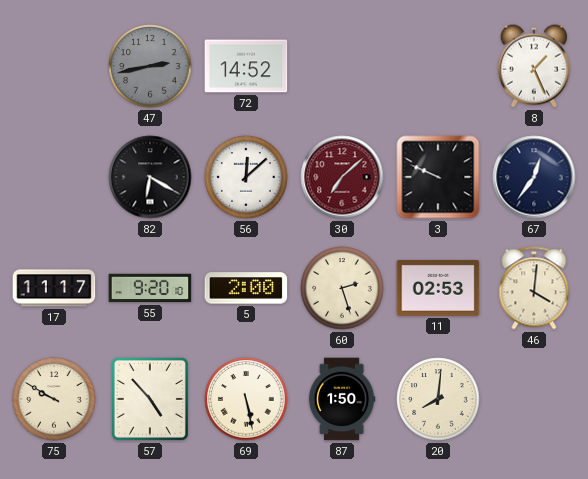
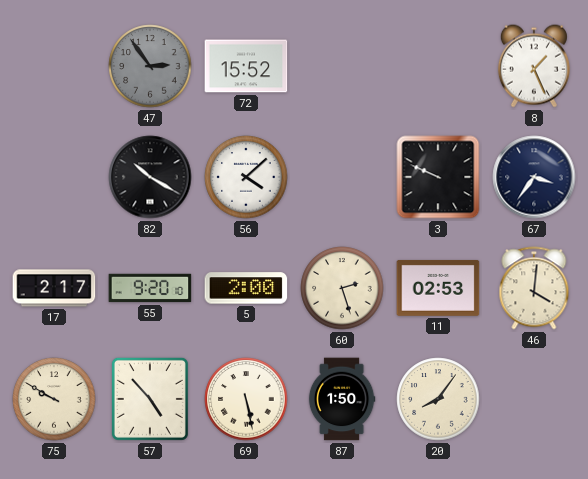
47: 2:43 -> 2:54 (150, 66)
72: 14:52 -> 15:52 (246, 66)
82: 6:20 -> 10:20 (150, 177)
56: 12:08 -> 4:08 (246, 177)
30: 7:08 -> none (342, 177)
67: 12:36 -> 3:36 (534, 177)
17: 11:17 -> 2:17 (54, 288)
20: 8:01 -> 8:06 (438, 399)
